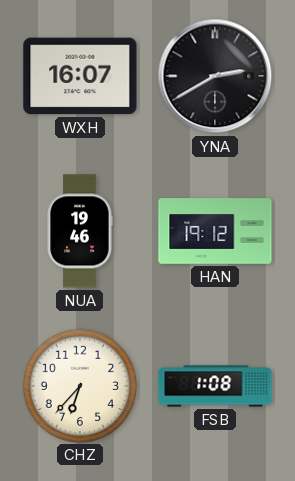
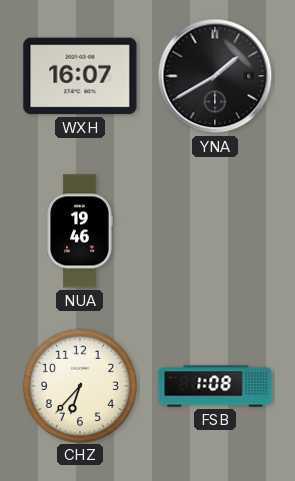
YNA: 2:40 -> 1:40 (215, 76)
HAN: 19:12 -> none (215, 231)
